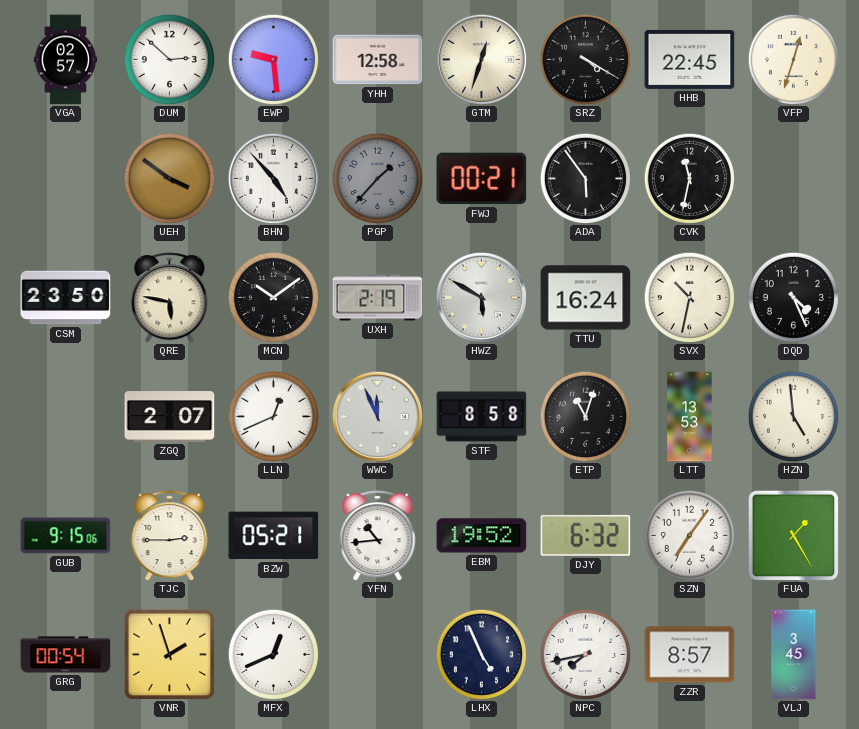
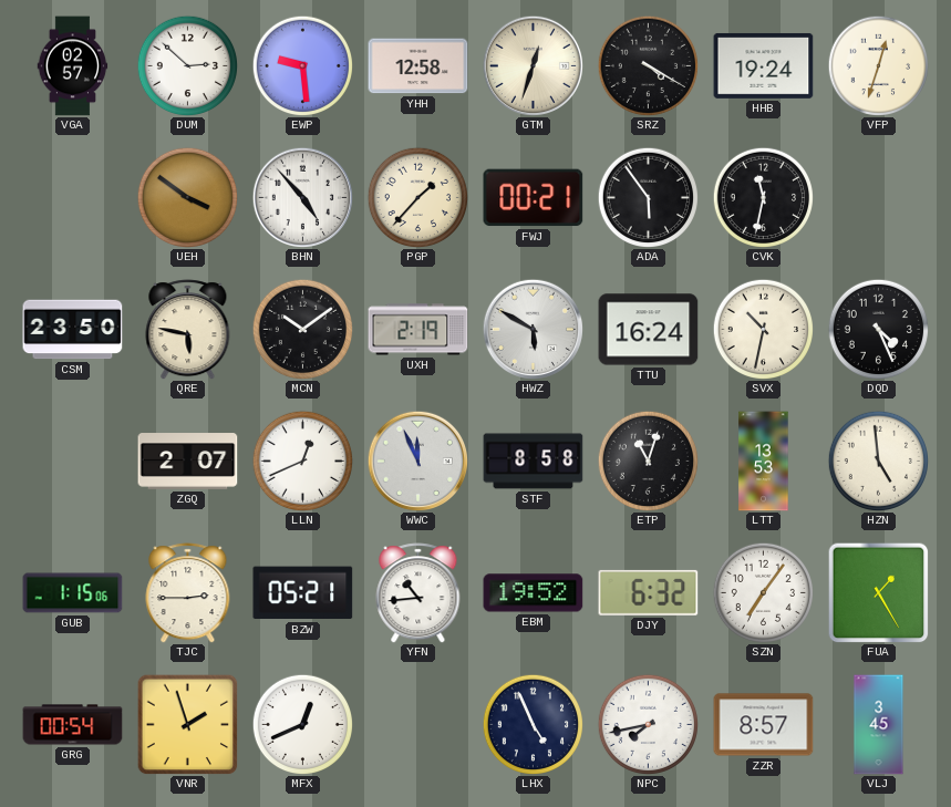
HHB: 22:45 -> 19:24 (764, 65)
PGP dial: grey -> cream (417, 197)
GUB: 9:15 -> 1:15 (73, 593)
